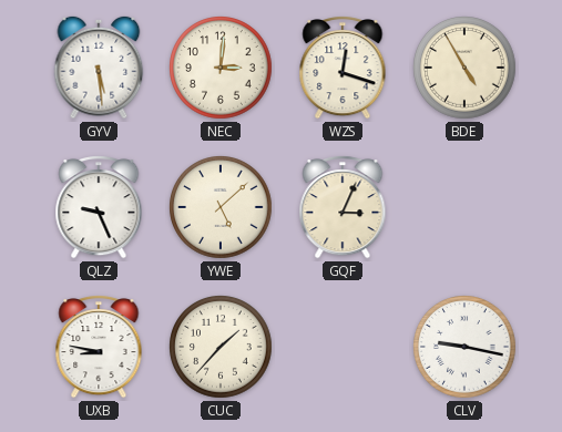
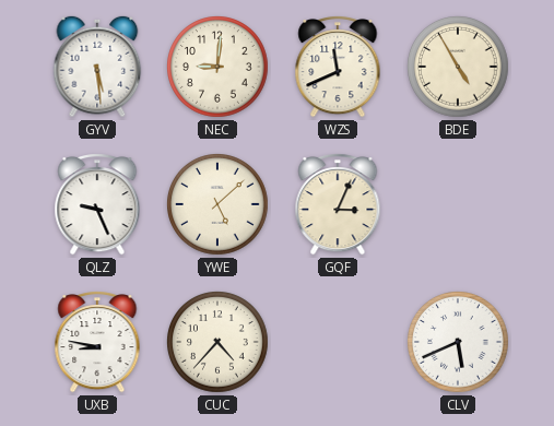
NEC: 3:01 -> 9:01 (219, 68)
WZS: 12:18 -> 11:41 (338, 68)
CUC: 1:37 -> 4:37 (219, 343)
CLV: 9:17 -> 5:41 (459, 343)
